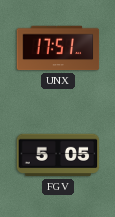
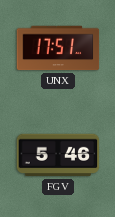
FGV: 5:05 -> 5:46 (58, 155)
